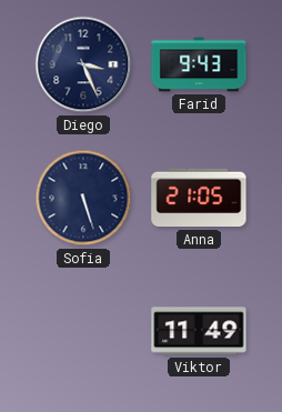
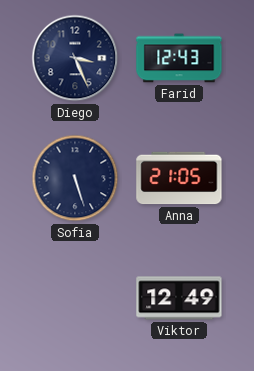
Farid: 9:43 -> 12:43 (179, 58)
Viktor: 11:49 -> 12:49 (179, 298)
